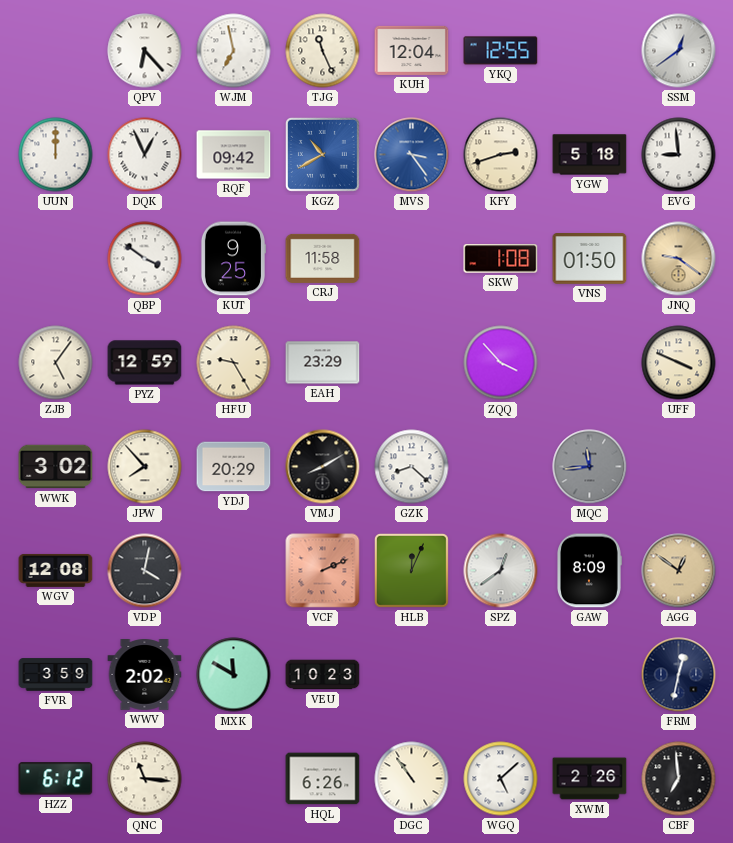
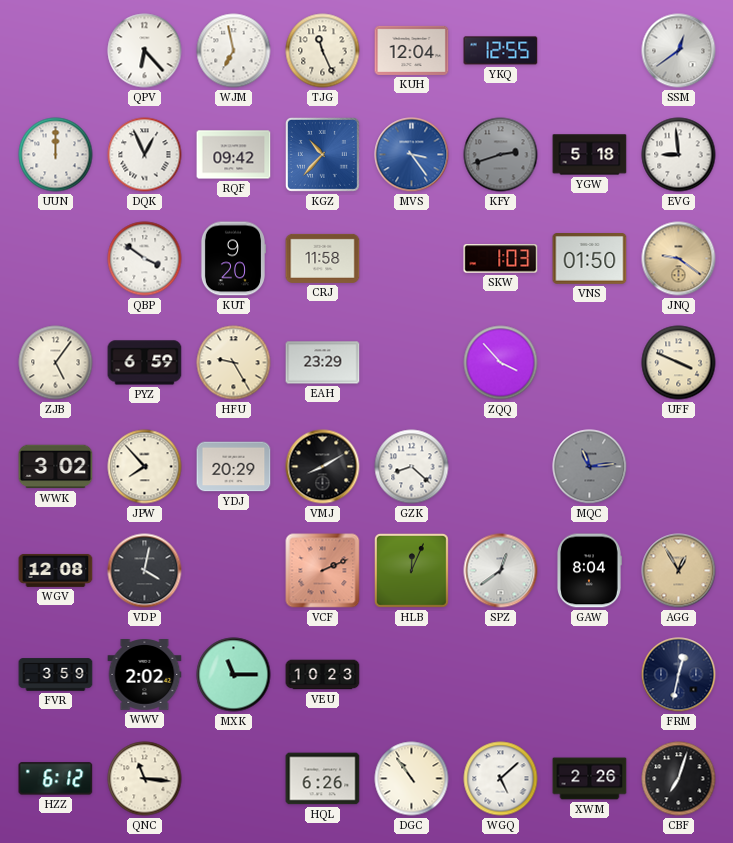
KGZ: 10:40 -> 10:37 (322, 154)
KFY dial: cream -> grey (501, 155)
KUT: 9:25 -> 9:20 (232, 259)
SKW: 1:08 -> 1:03 (501, 259)
PYZ: 12:59 -> 6:59 (145, 363)
MQC: 11:44 -> 11:14 (590, 467)
GAW: 8:09 -> 8:04 (590, 571)
AGG: 12:51 -> 12:55 (679, 571)
MXK: 11:50 -> 11:15 (234, 675)
CBF: 6:59 -> 7:03 (679, 779)
